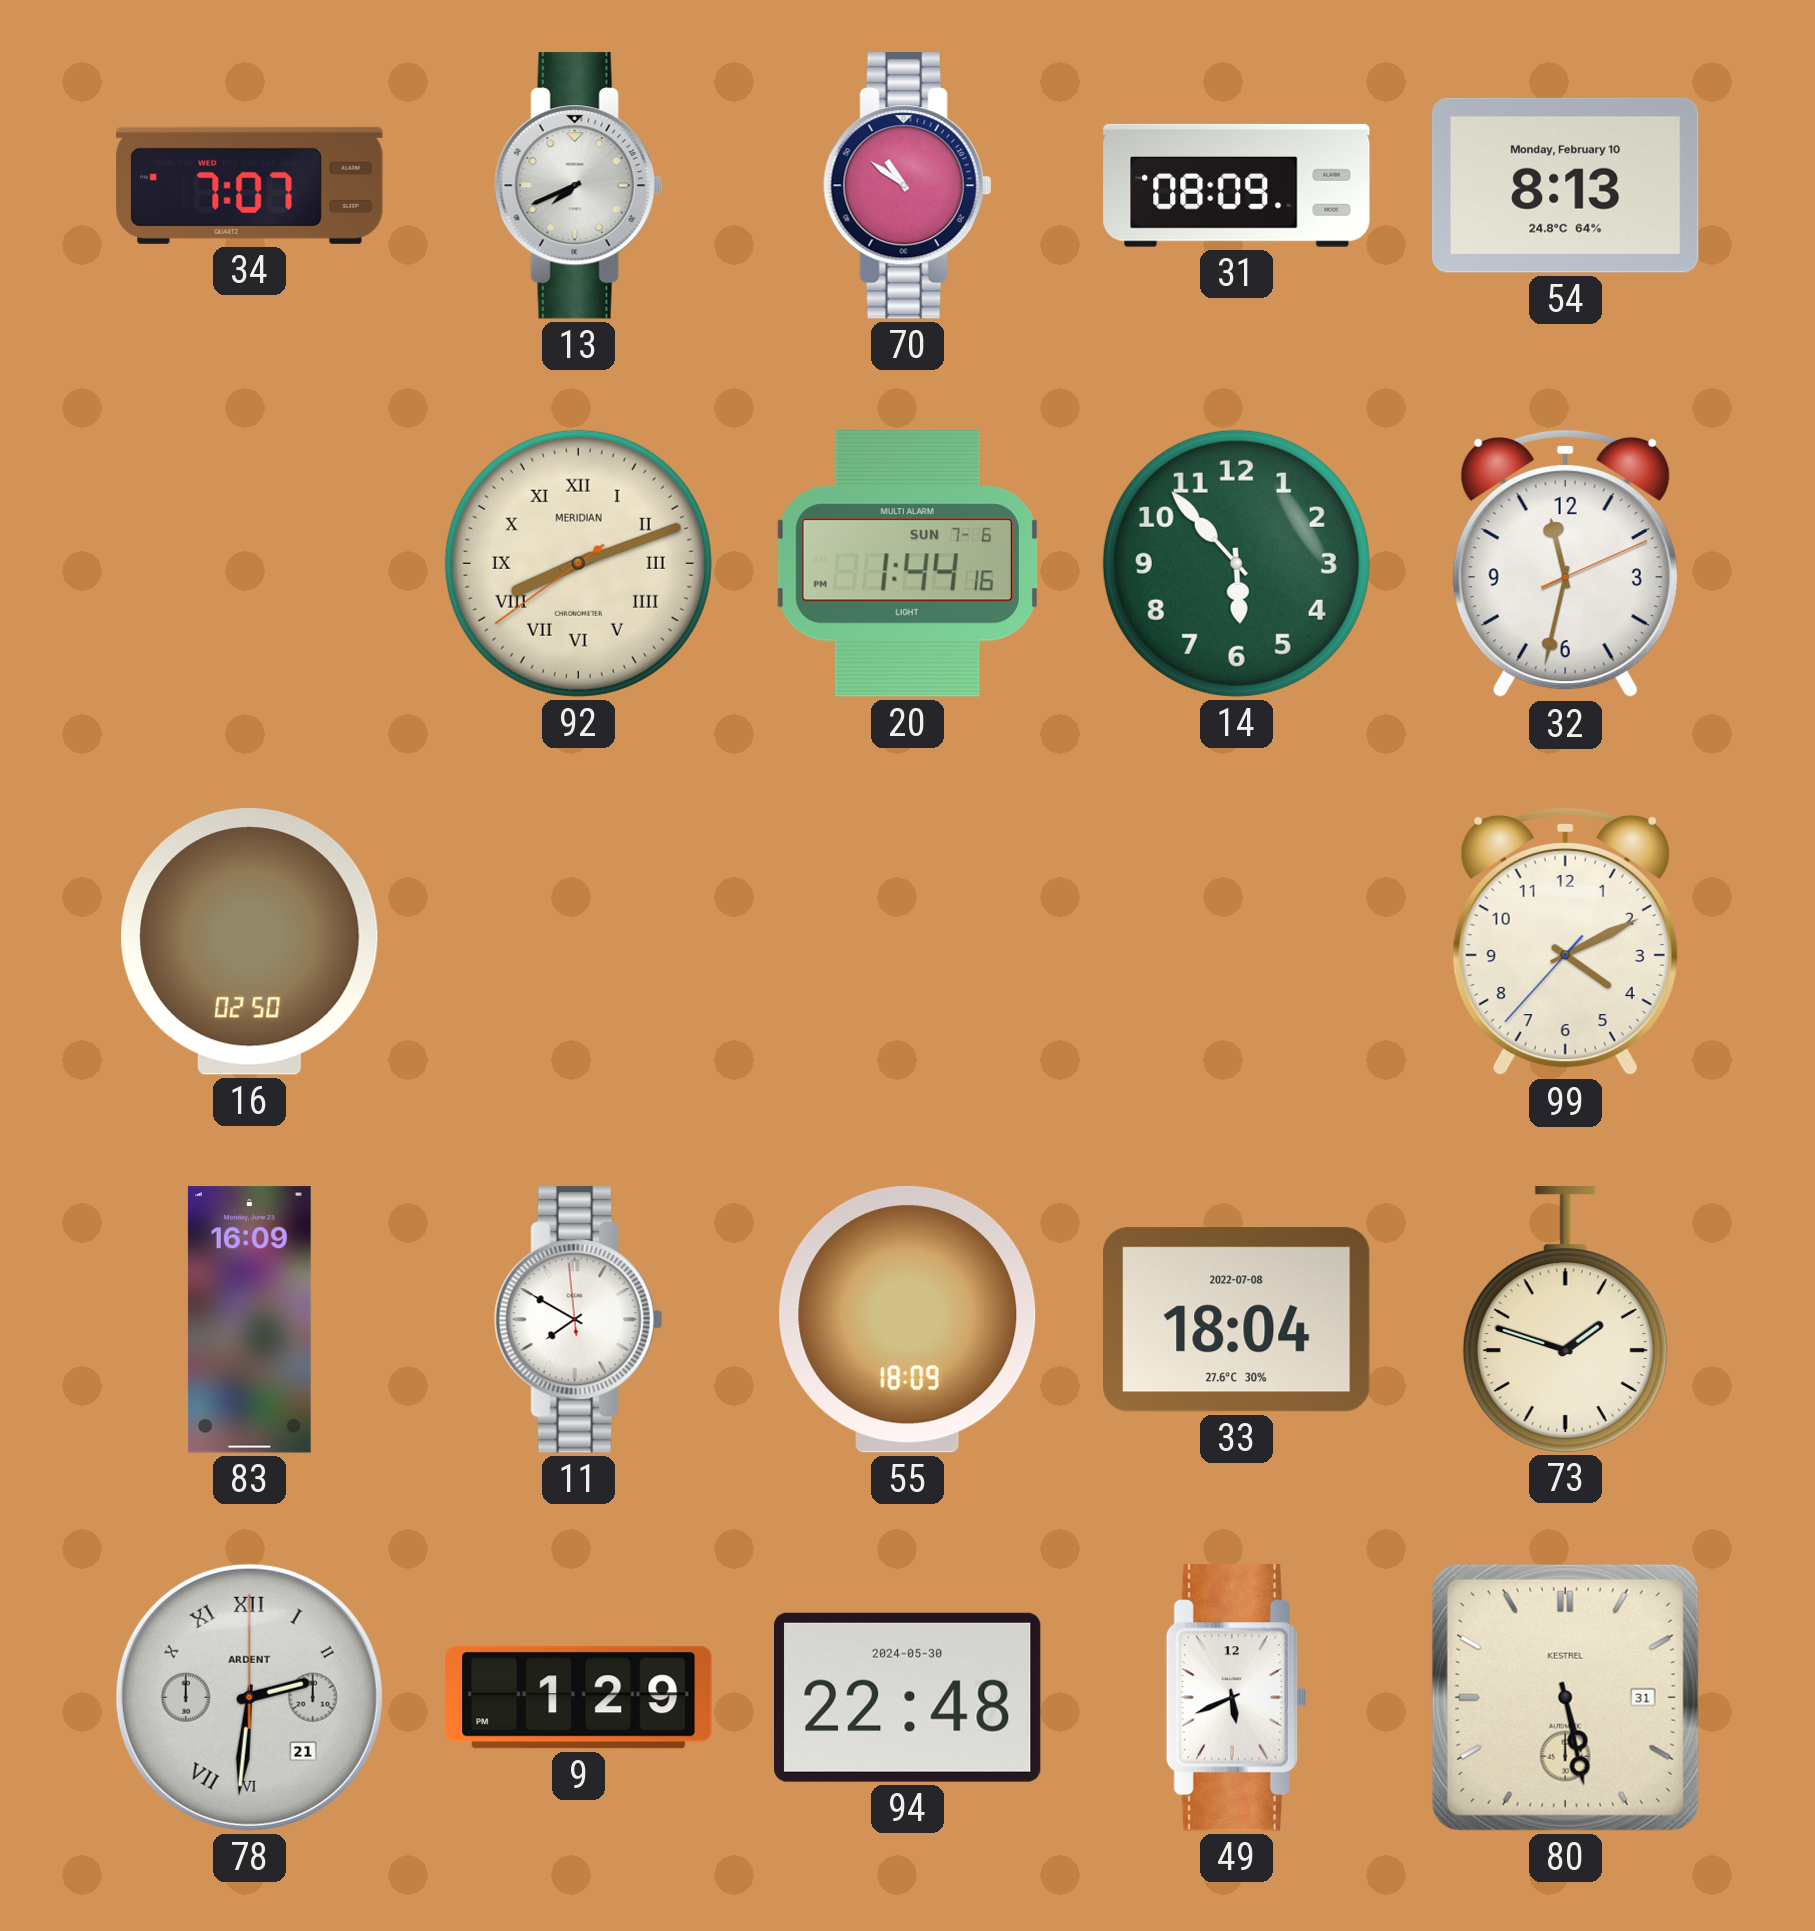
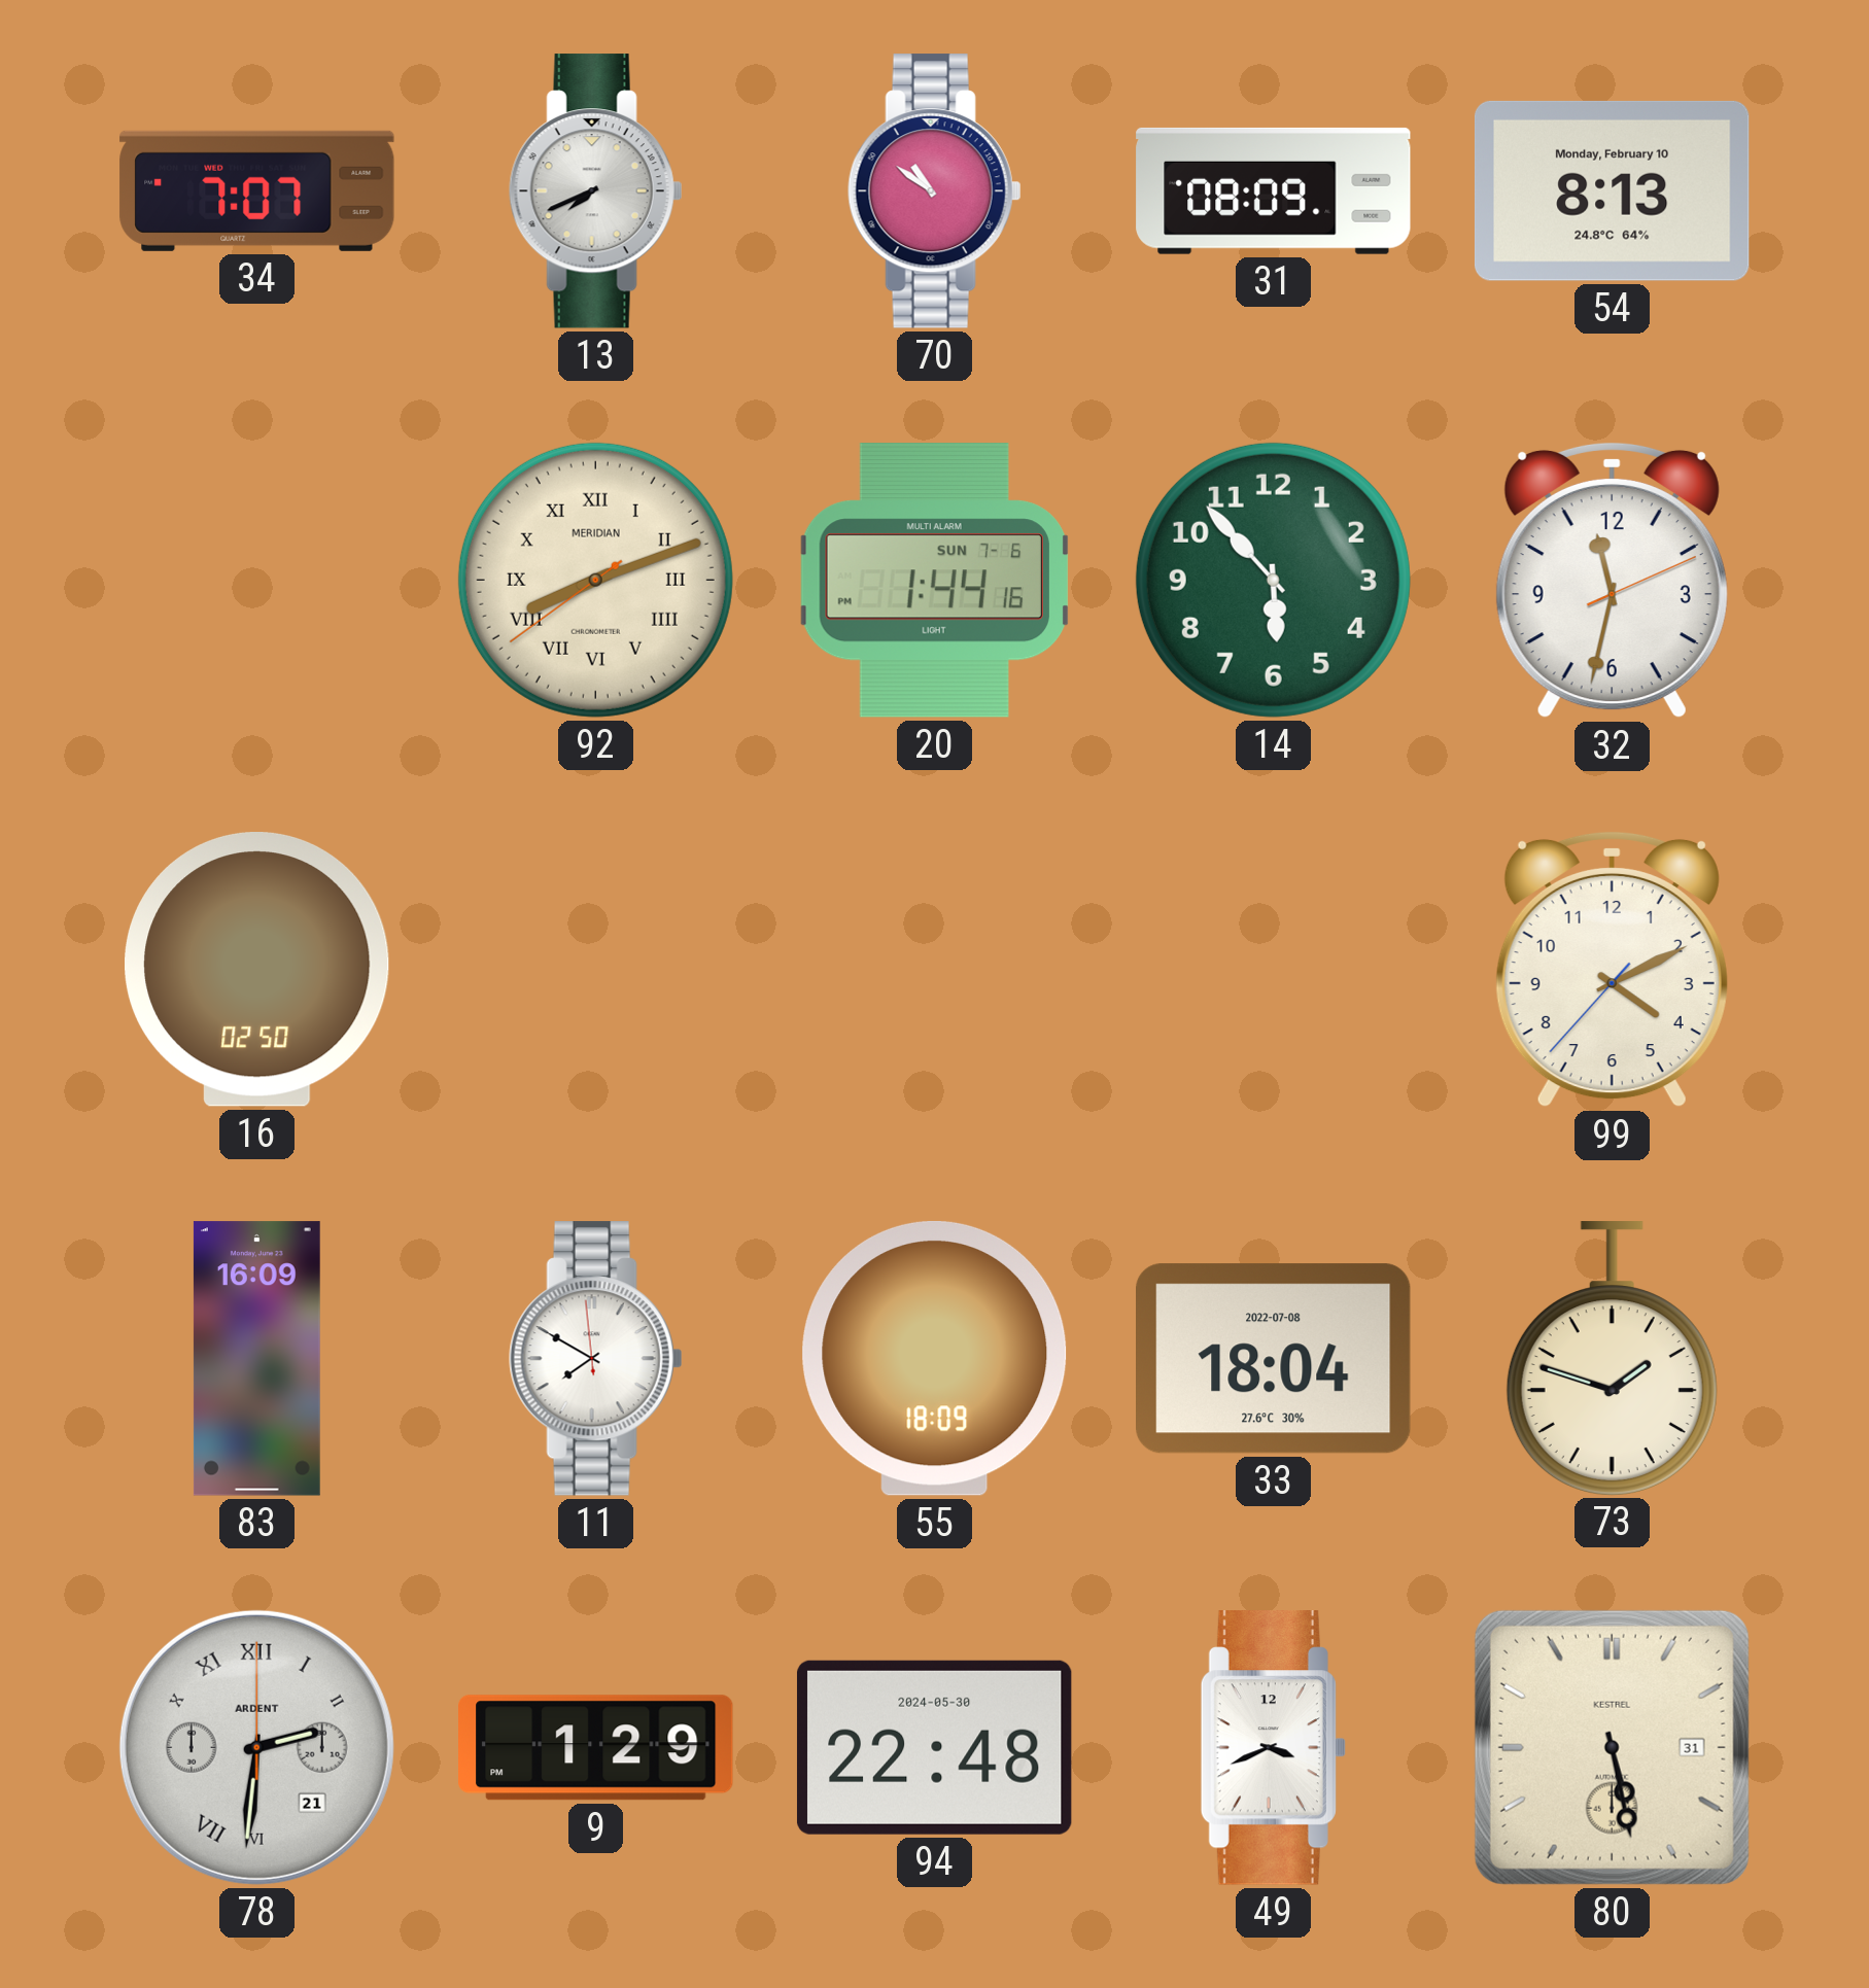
49: 5:41 -> 3:41 (1273, 1748)
